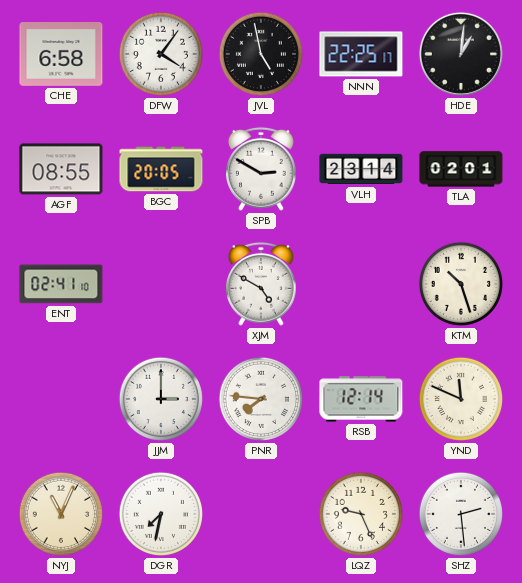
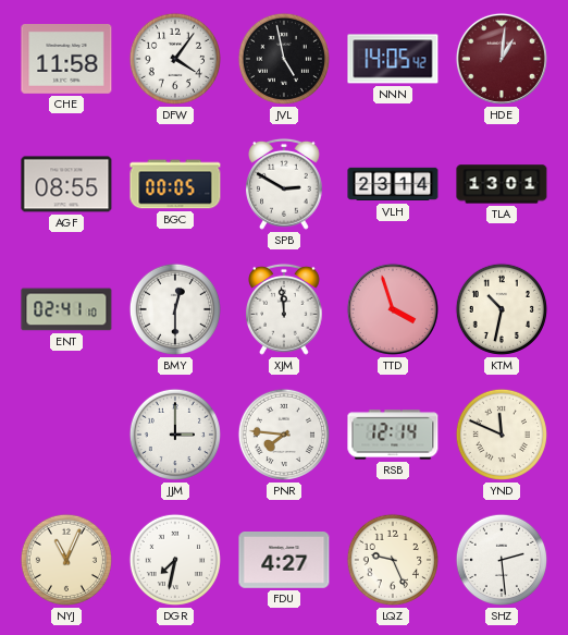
CHE: 6:58 -> 11:58 (66, 60)
NNN: 22:25 -> 14:05 (393, 59)
HDE dial: black -> burgundy (502, 59)
BGC: 20:05 -> 00:05 (175, 184)
TLA: 02:01 -> 13:01 (502, 184)
BMY: none -> 12:30 (175, 309)
XJM: 4:50 -> 11:59 (285, 309)
TTD: none -> 3:57 (393, 309)
KTM: 10:27 -> 10:32 (502, 309)
FDU: none -> 4:27 (284, 561)
